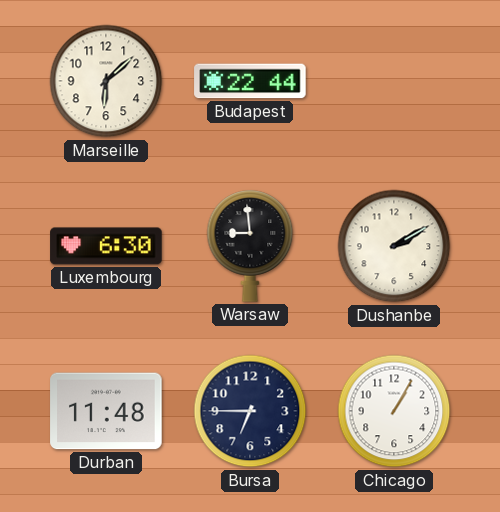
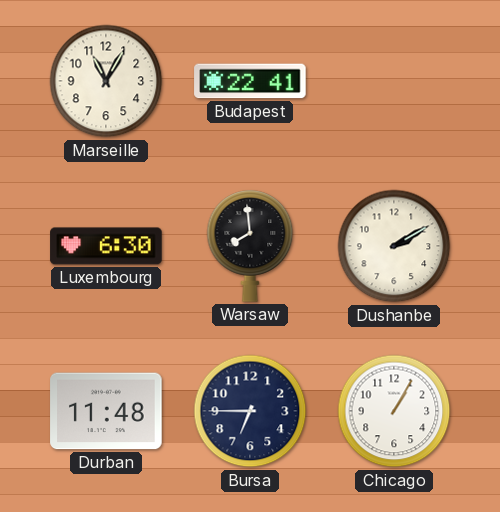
Marseille: 6:08 -> 11:05 (106, 81)
Budapest: 22:44 -> 22:41 (250, 81)
Warsaw: 8:59 -> 7:59 (250, 246)
